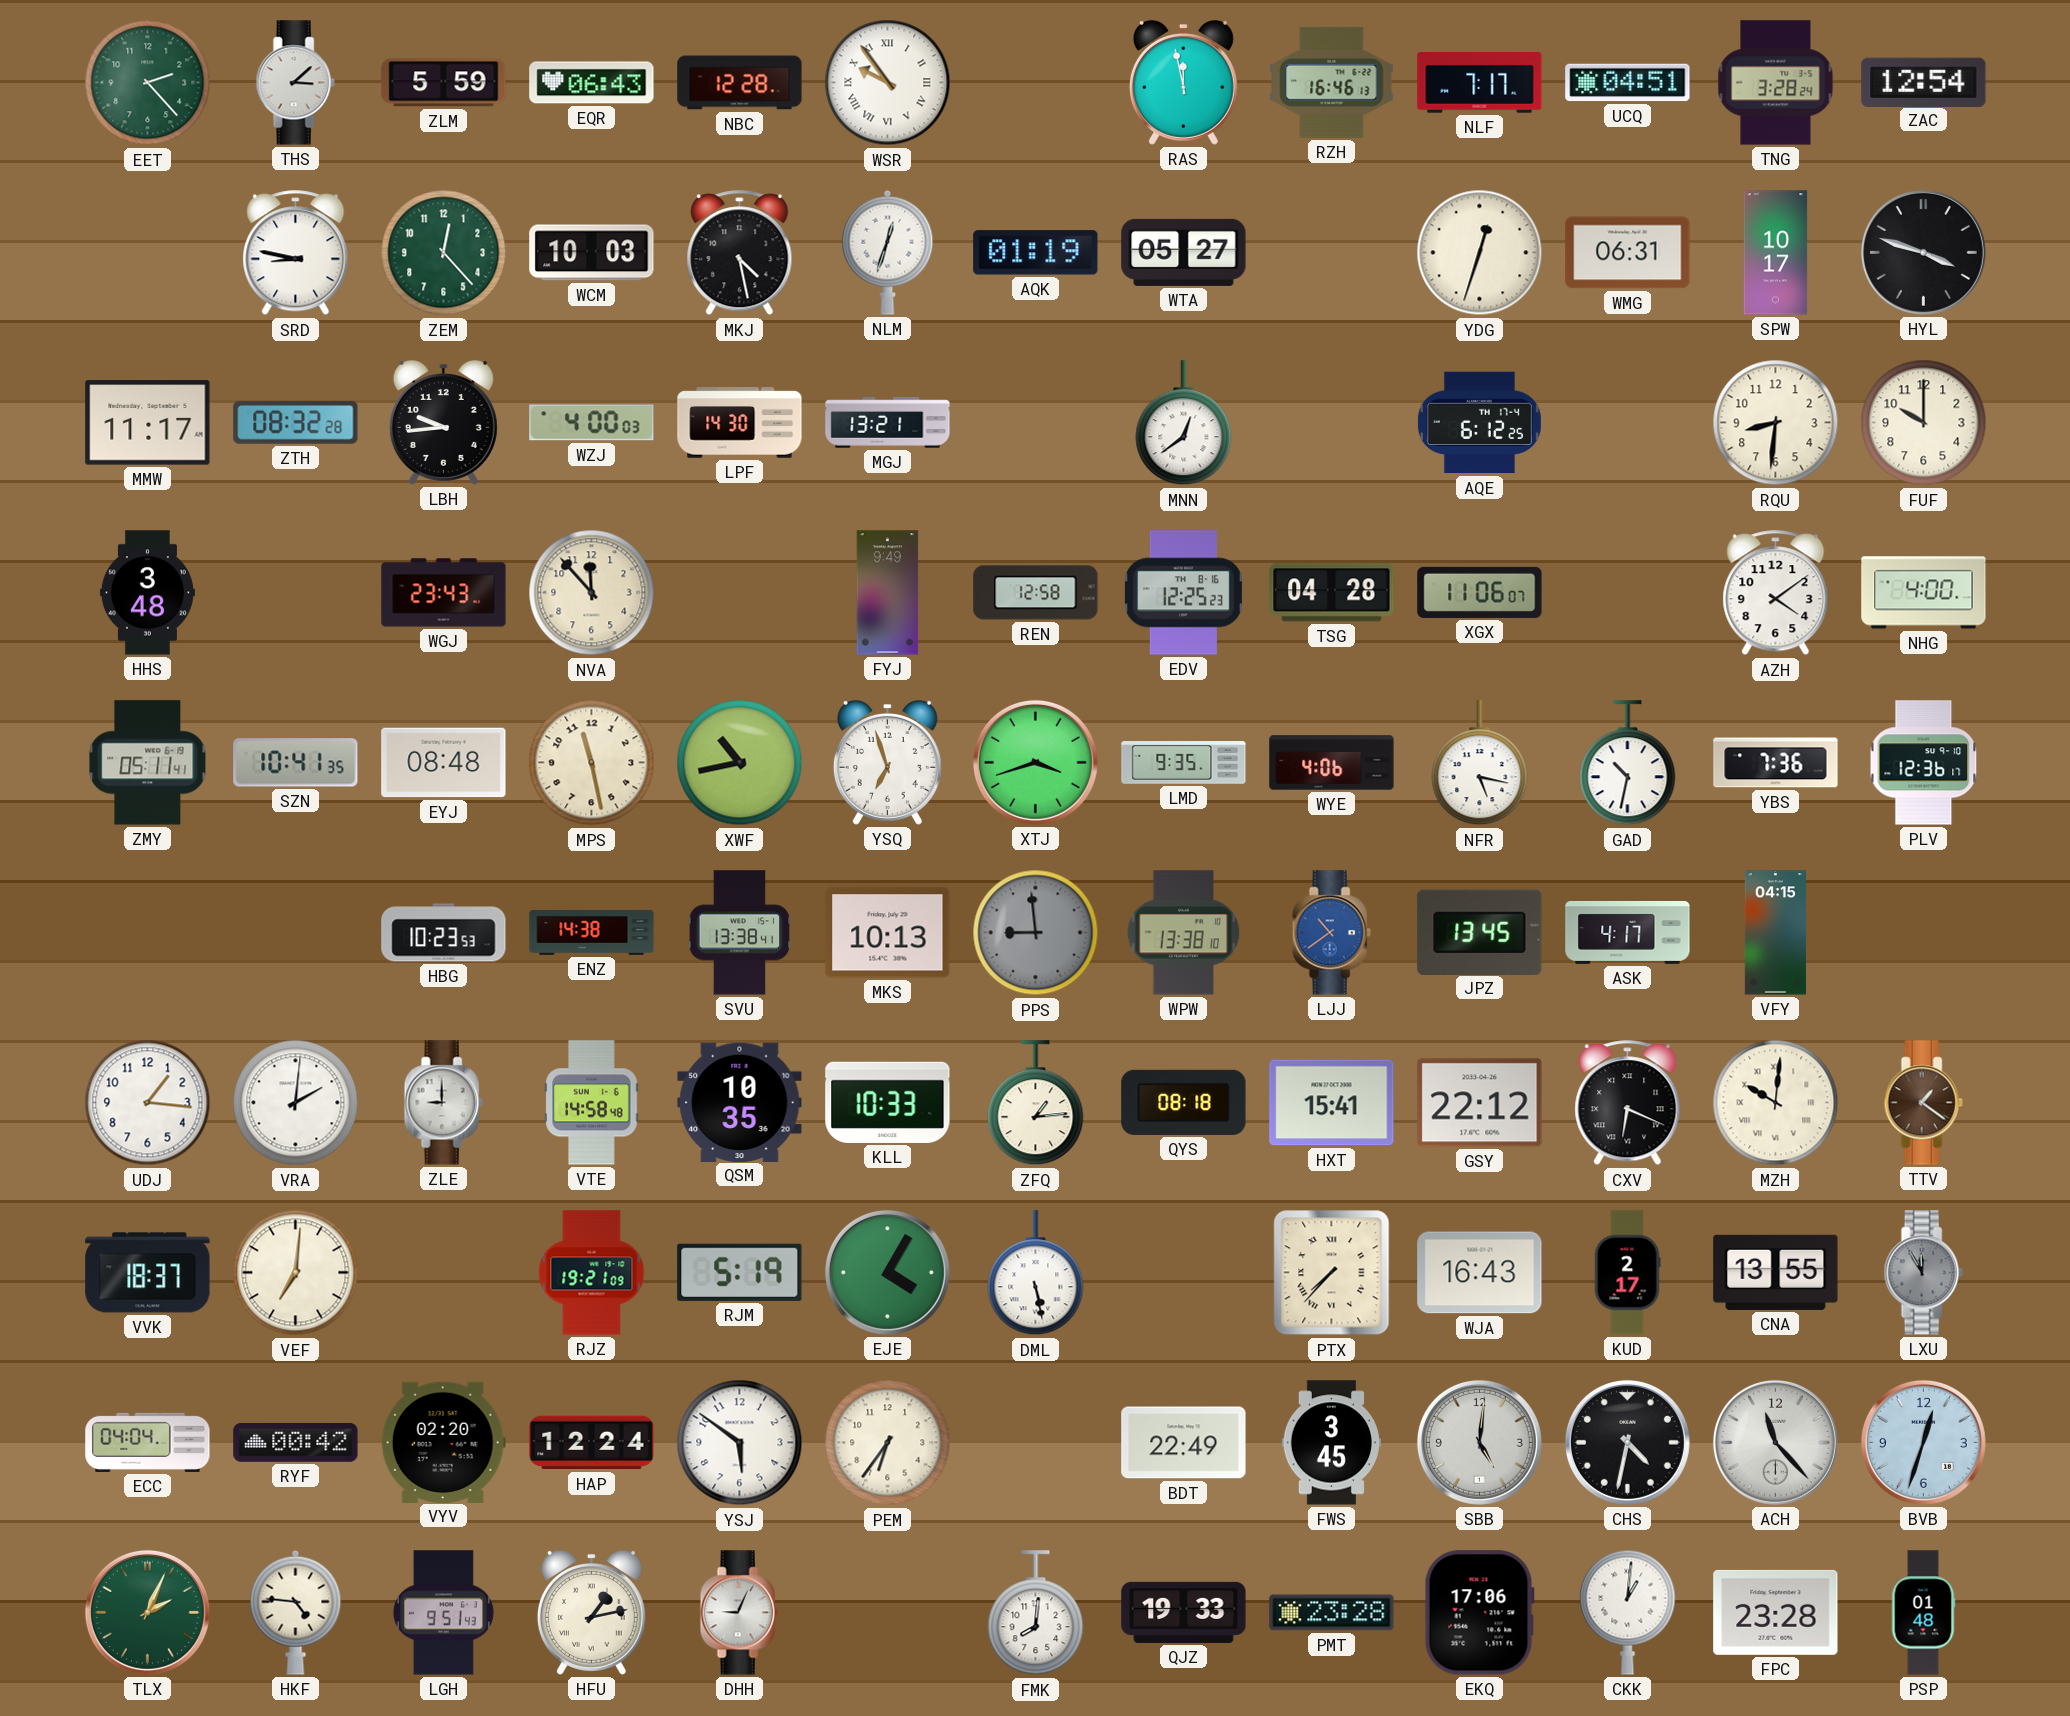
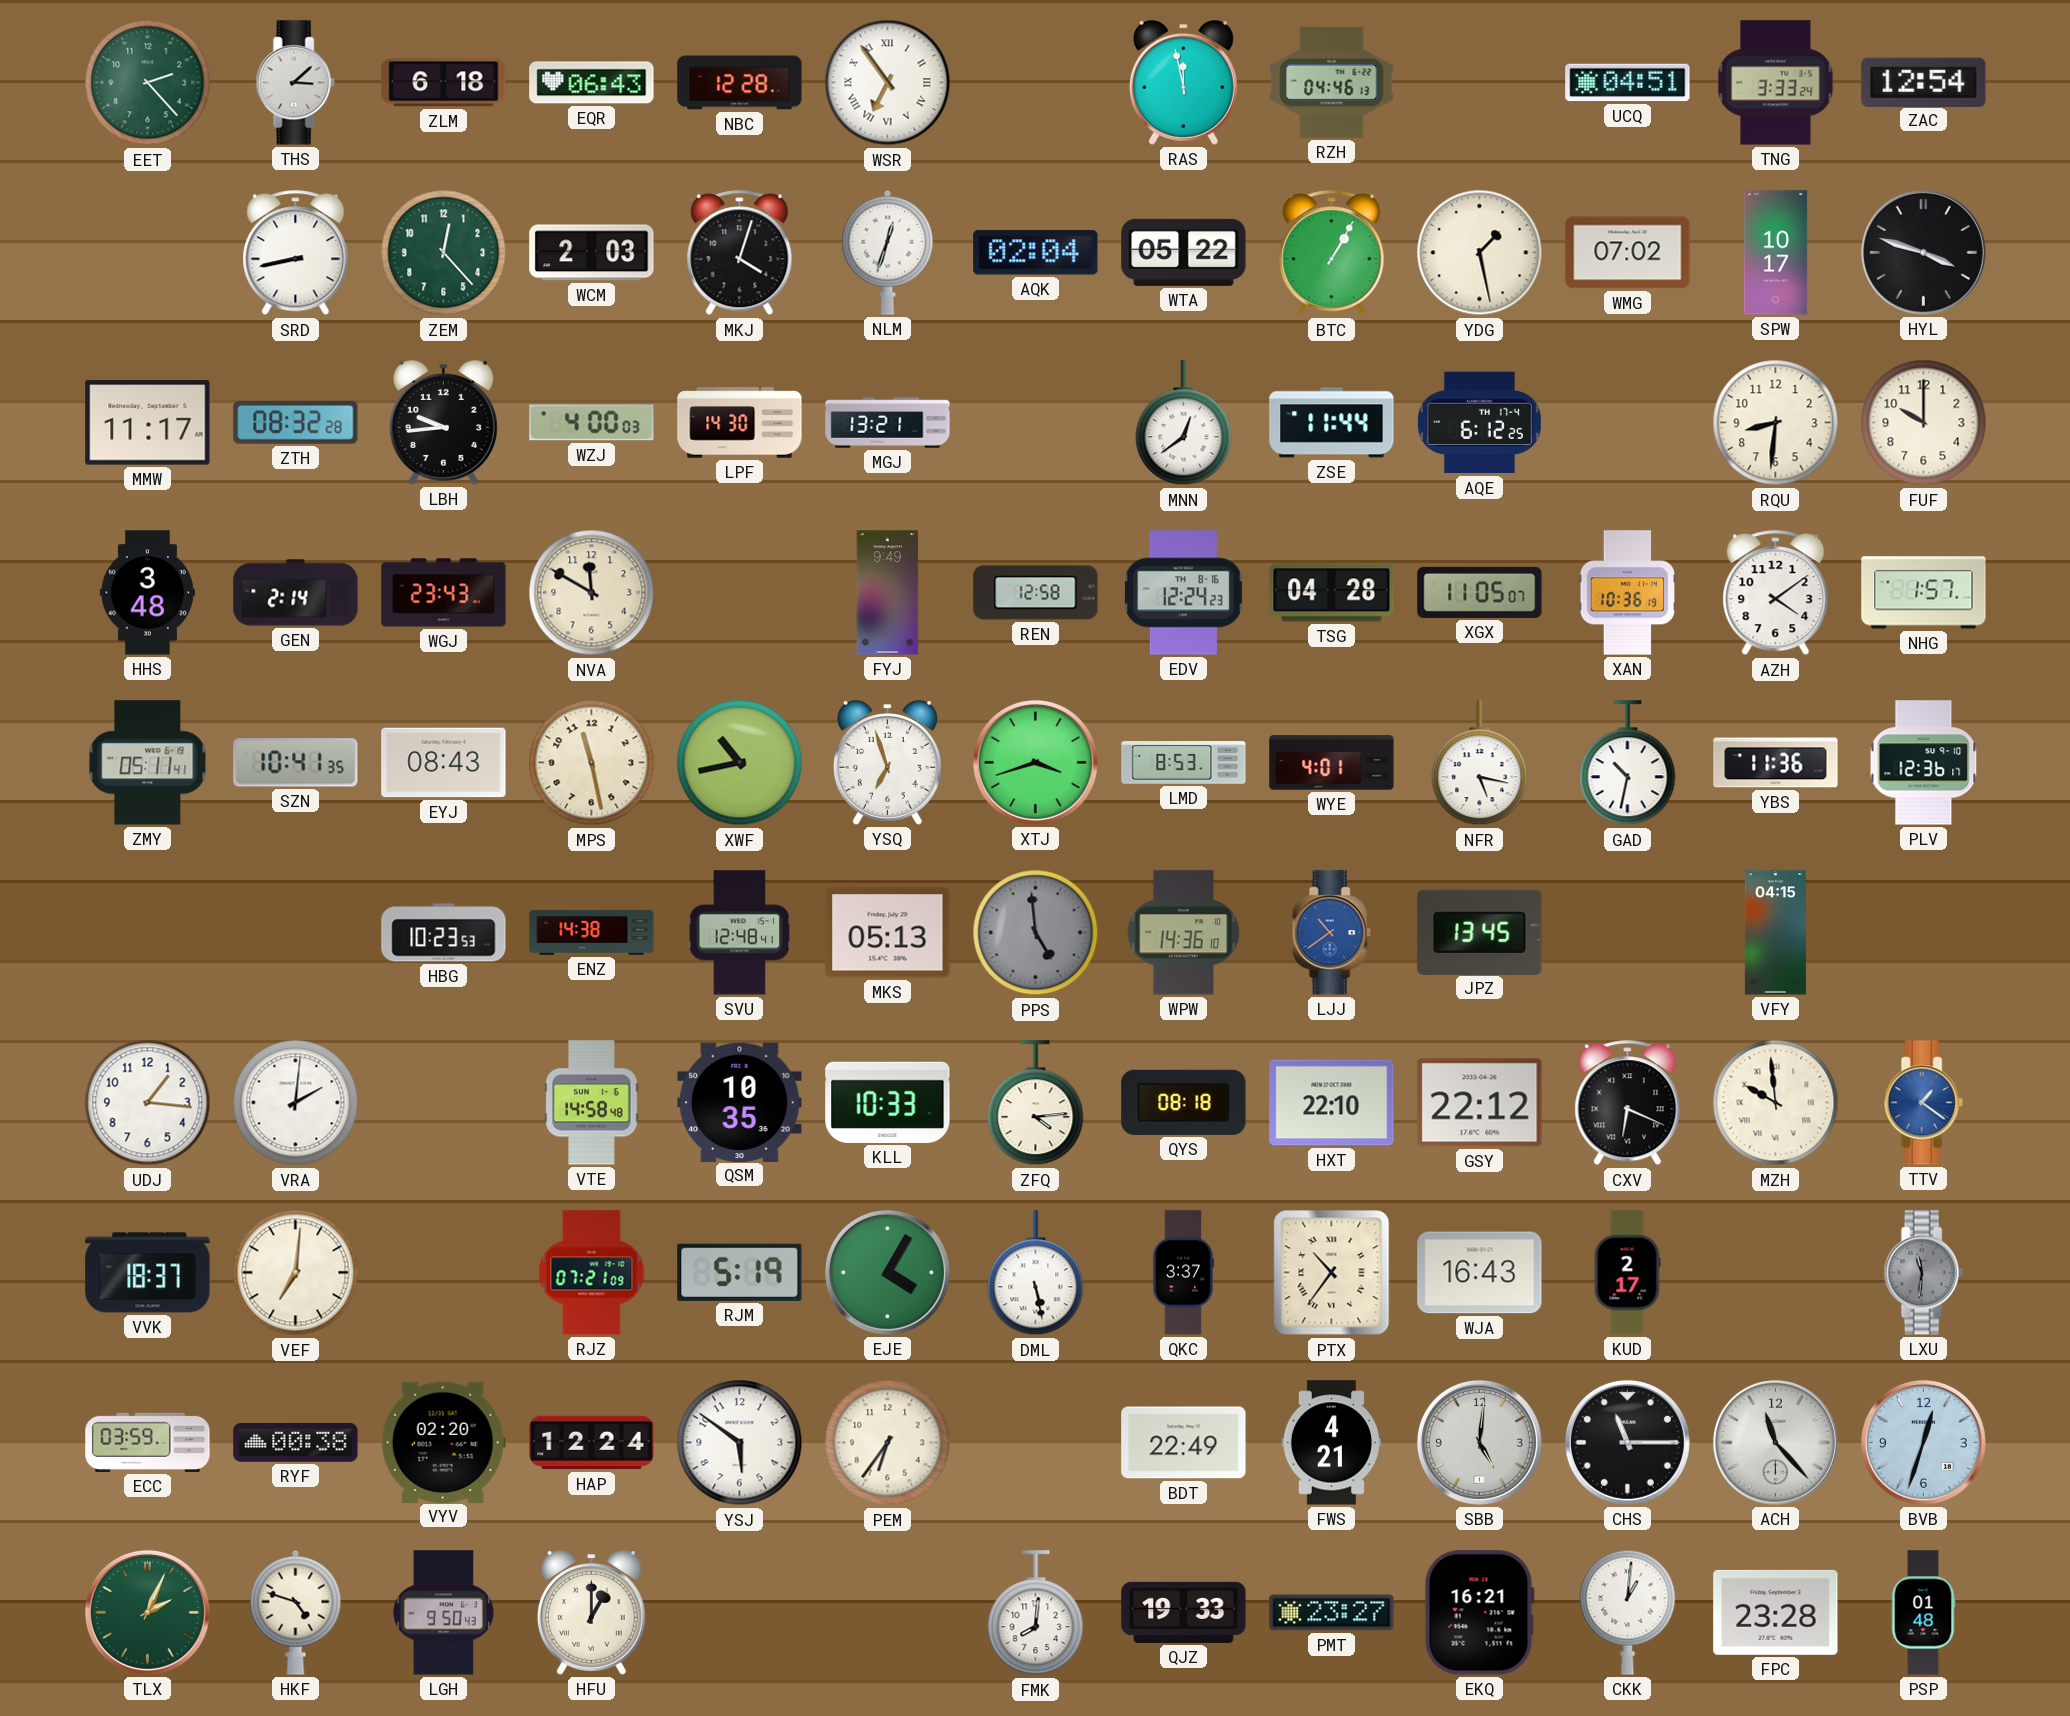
ZLM: 5:59 -> 6:18 (444, 83)
WSR: 9:54 -> 6:54 (888, 83)
RZH: 16:46 -> 04:46 (1332, 82)
NLF: 7:17 -> none (1480, 83)
TNG: 3:28 -> 3:33 (1776, 83)
SRD: 8:47 -> 8:43 (296, 253)
WCM: 10:03 -> 2:03 (592, 253)
MKJ: 4:28 -> 4:03 (740, 253)
AQK: 01:19 -> 02:04 (1036, 253)
WTA: 05:27 -> 05:22 (1184, 252)
BTC: none -> 1:05 (1332, 253)
YDG: 12:33 -> 1:28 (1480, 253)
WMG: 06:31 -> 07:02 (1628, 253)
ZSE: none -> 11:44 (1332, 423)
GEN: none -> 2:14 (296, 593)
NVA: 11:53 -> 11:50 (592, 593)
EDV: 12:25 -> 12:24 (1183, 593)
XGX: 11:06 -> 11:05 (1480, 592)
XAN: none -> 10:36 (1628, 593)
NHG: 4:00 -> 1:57 (1924, 593)
EYJ: 08:48 -> 08:43 (444, 763)
LMD: 9:35 -> 8:53 (1184, 763)
WYE: 4:06 -> 4:01 (1332, 763)
YBS: 7:36 -> 11:36 (1776, 763)
SVU: 13:38 -> 12:48 (740, 933)
MKS: 10:13 -> 05:13 (888, 933)
PPS: 8:59 -> 4:59 (1036, 933)
WPW: 13:38 -> 14:36 (1184, 933)
ASK: 4:17 -> none (1628, 932)
ZLE: 9:00 -> none (443, 1103)
ZFQ: 1:14 -> 4:14 (1036, 1103)
HXT: 15:41 -> 22:10 (1332, 1103)
MZH: 10:01 -> 9:59 (1776, 1103)
TTV dial: brown -> blue (1923, 1103)
RJZ: 19:21 -> 07:21 (592, 1273)
QKC: none -> 3:37 (1182, 1273)
PTX: 7:37 -> 10:36 (1332, 1273)
CNA: 13:55 -> none (1776, 1272)
LXU: 11:55 -> 11:31 (1923, 1273)
ECC: 04:04 -> 03:59 (148, 1442)
RYF: 00:42 -> 00:38 (296, 1443)
FWS: 3:45 -> 4:21 (1331, 1443)
CHS: 4:32 -> 11:15 (1627, 1442)
HKF: 4:46 -> 4:48 (296, 1612)
LGH: 9:51 -> 9:50 (443, 1613)
HFU: 1:13 -> 1:00 (591, 1613)
DHH: 9:04 -> none (739, 1613)
PMT: 23:28 -> 23:27 (1332, 1613)
EKQ: 17:06 -> 16:21 (1479, 1613)
